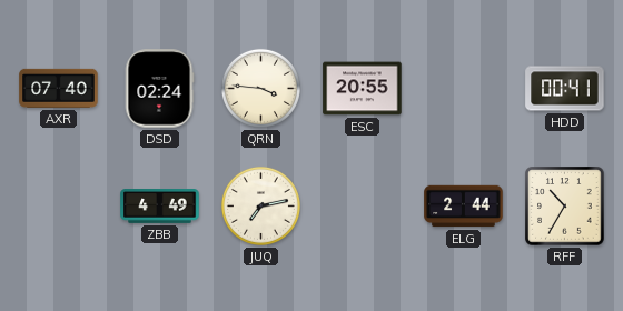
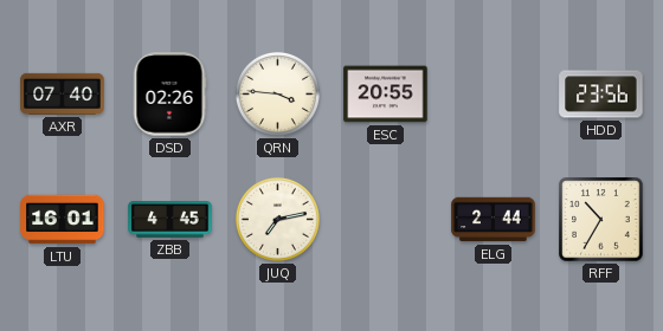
DSD: 02:24 -> 02:26 (169, 95)
HDD: 00:41 -> 23:56 (601, 95)
LTU: none -> 16:01 (63, 220)
ZBB: 4:49 -> 4:45 (170, 220)
